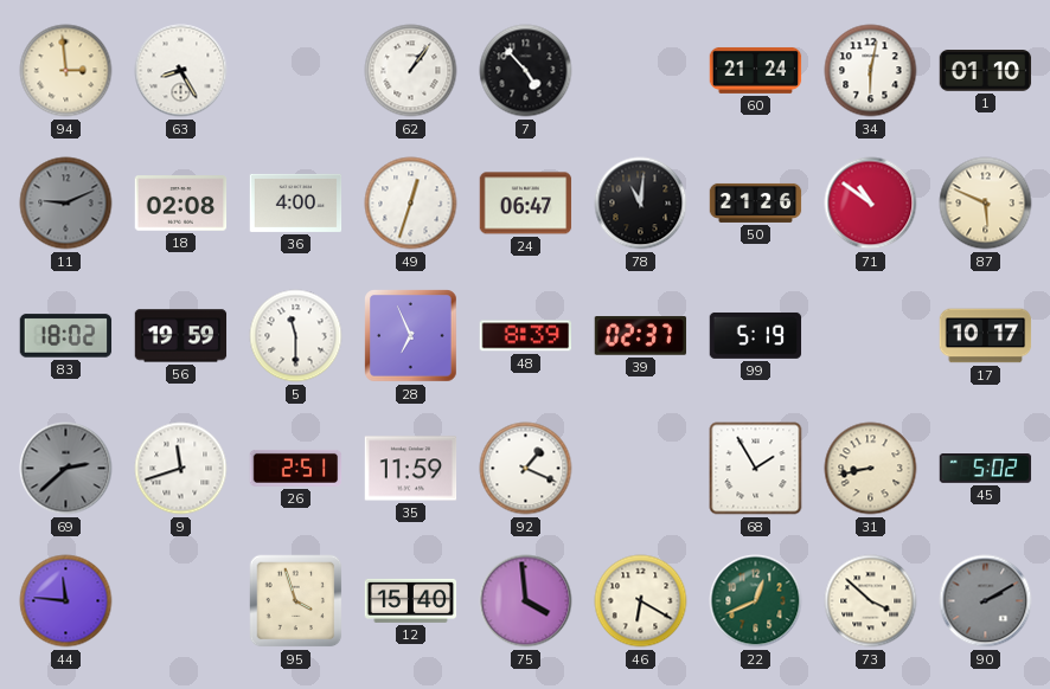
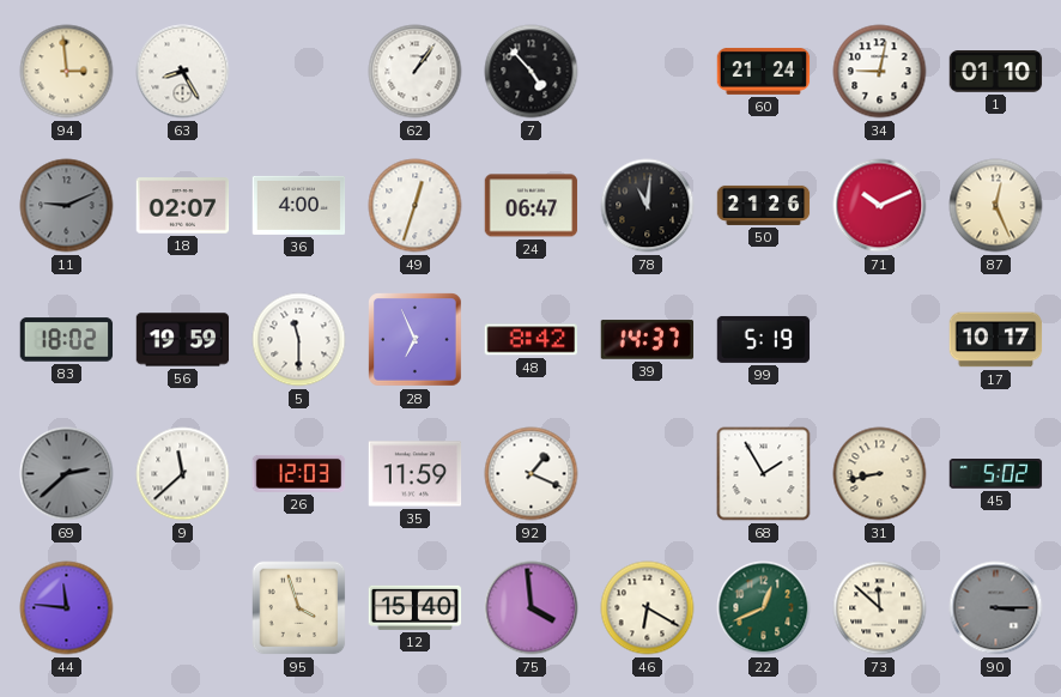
34: 6:02 -> 9:02 (880, 72)
18: 02:08 -> 02:07 (183, 206)
71: 10:51 -> 10:11 (880, 206)
87: 5:49 -> 12:26 (996, 206)
48: 8:39 -> 8:42 (532, 340)
39: 02:37 -> 14:37 (648, 340)
9: 11:42 -> 11:38 (183, 474)
26: 2:51 -> 12:03 (299, 473)
73: 3:52 -> 11:52 (880, 608)
90: 2:10 -> 3:15 (996, 608)
